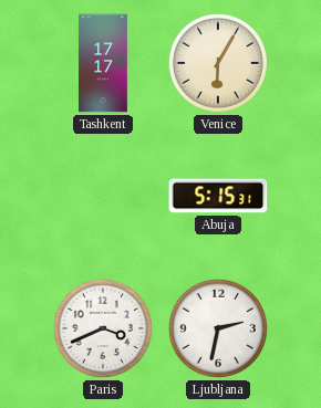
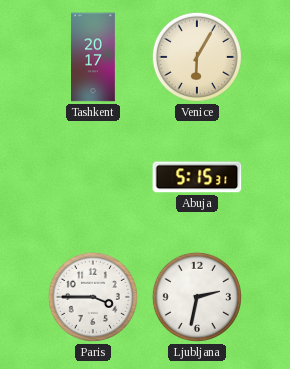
Tashkent: 17:17 -> 20:17 (94, 57)
Paris: 3:41 -> 3:45 (93, 297)
